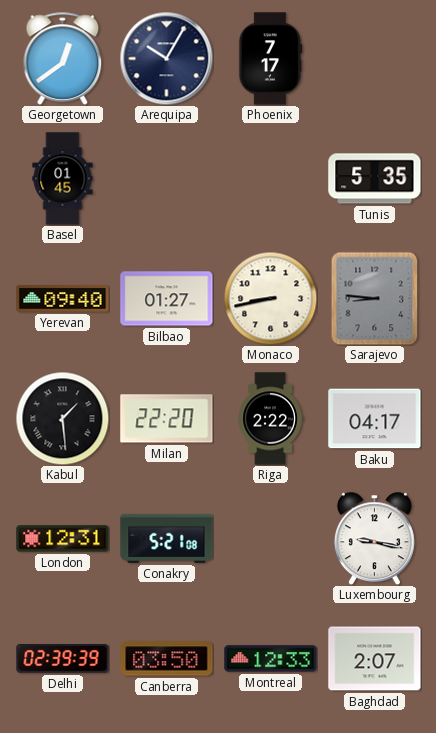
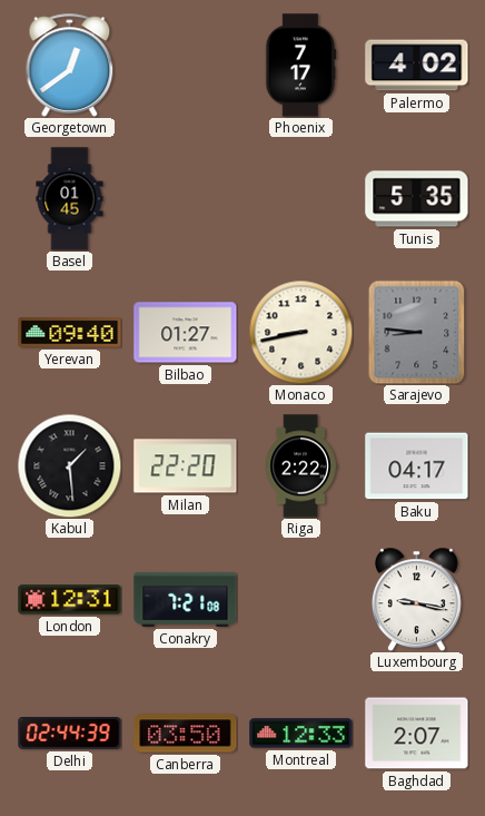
Arequipa: 10:05 -> none (166, 58)
Palermo: none -> 4:02 (417, 66)
Conakry: 5:21 -> 7:21 (186, 599)
Delhi: 02:39 -> 02:44 (70, 734)
